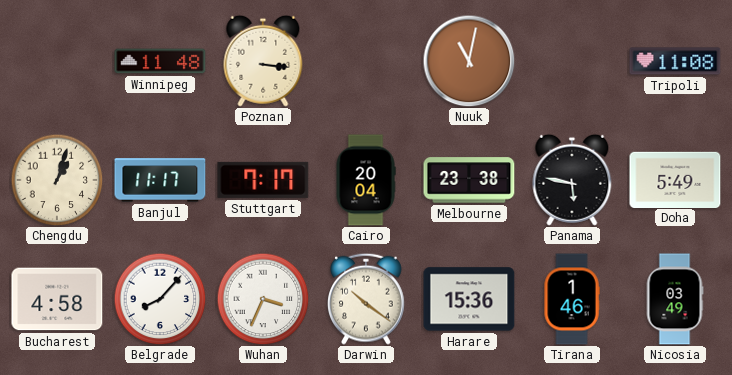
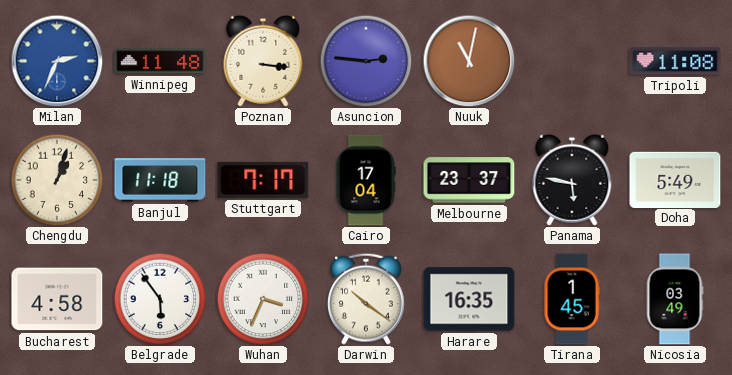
Milan: none -> 2:34 (57, 61)
Asuncion: none -> 2:46 (366, 61)
Banjul: 11:17 -> 11:18 (160, 180)
Cairo: 20:04 -> 17:04 (366, 180)
Melbourne: 23:38 -> 23:37 (469, 180)
Belgrade: 8:07 -> 5:54 (160, 299)
Harare: 15:36 -> 16:35 (469, 299)
Tirana: 1:46 -> 1:45 (572, 299)
